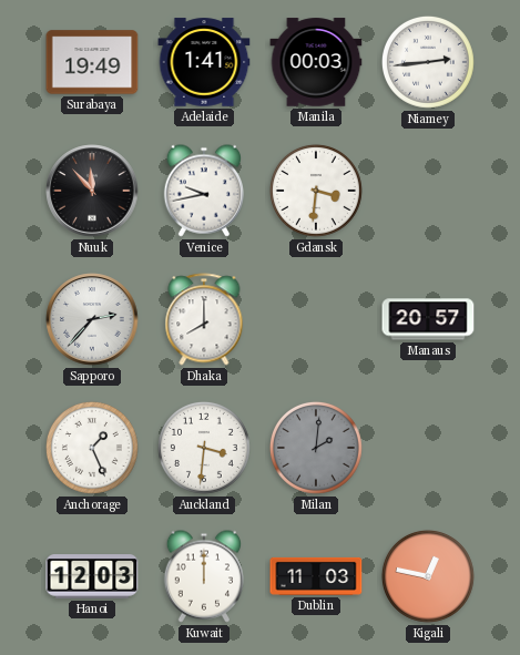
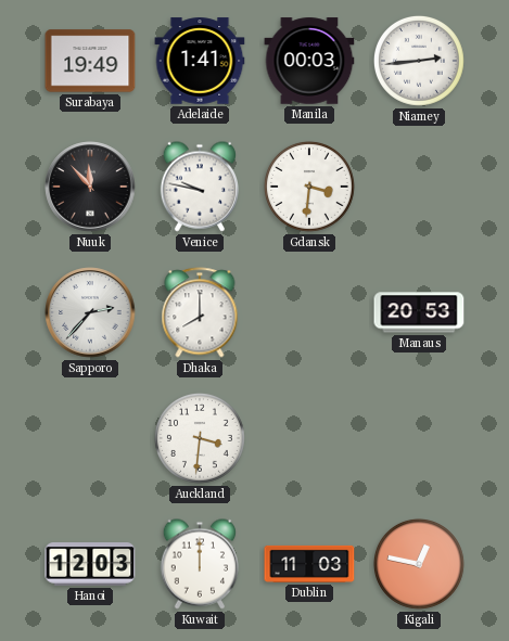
Venice: 9:43 -> 9:47 (199, 187)
Manaus: 20:57 -> 20:53 (419, 312)
Anchorage: 1:26 -> none (92, 448)
Milan: 2:01 -> none (316, 448)
